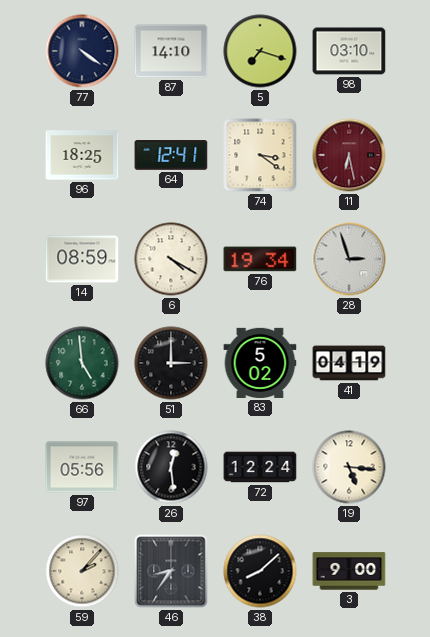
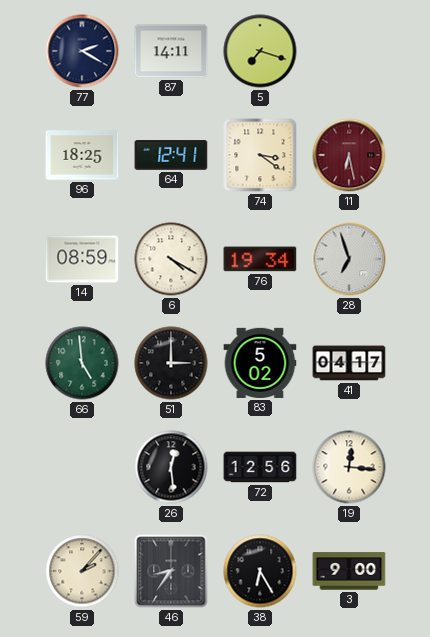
77: 4:21 -> 2:20 (82, 51)
87: 14:10 -> 14:11 (171, 51)
98: 03:10 -> none (349, 51)
28: 2:57 -> 6:57 (349, 259)
41: 04:19 -> 04:17 (349, 363)
97: 05:56 -> none (82, 467)
72: 12:24 -> 12:56 (260, 467)
19: 5:16 -> 12:16 (349, 467)
38: 8:08 -> 6:25 (260, 571)
